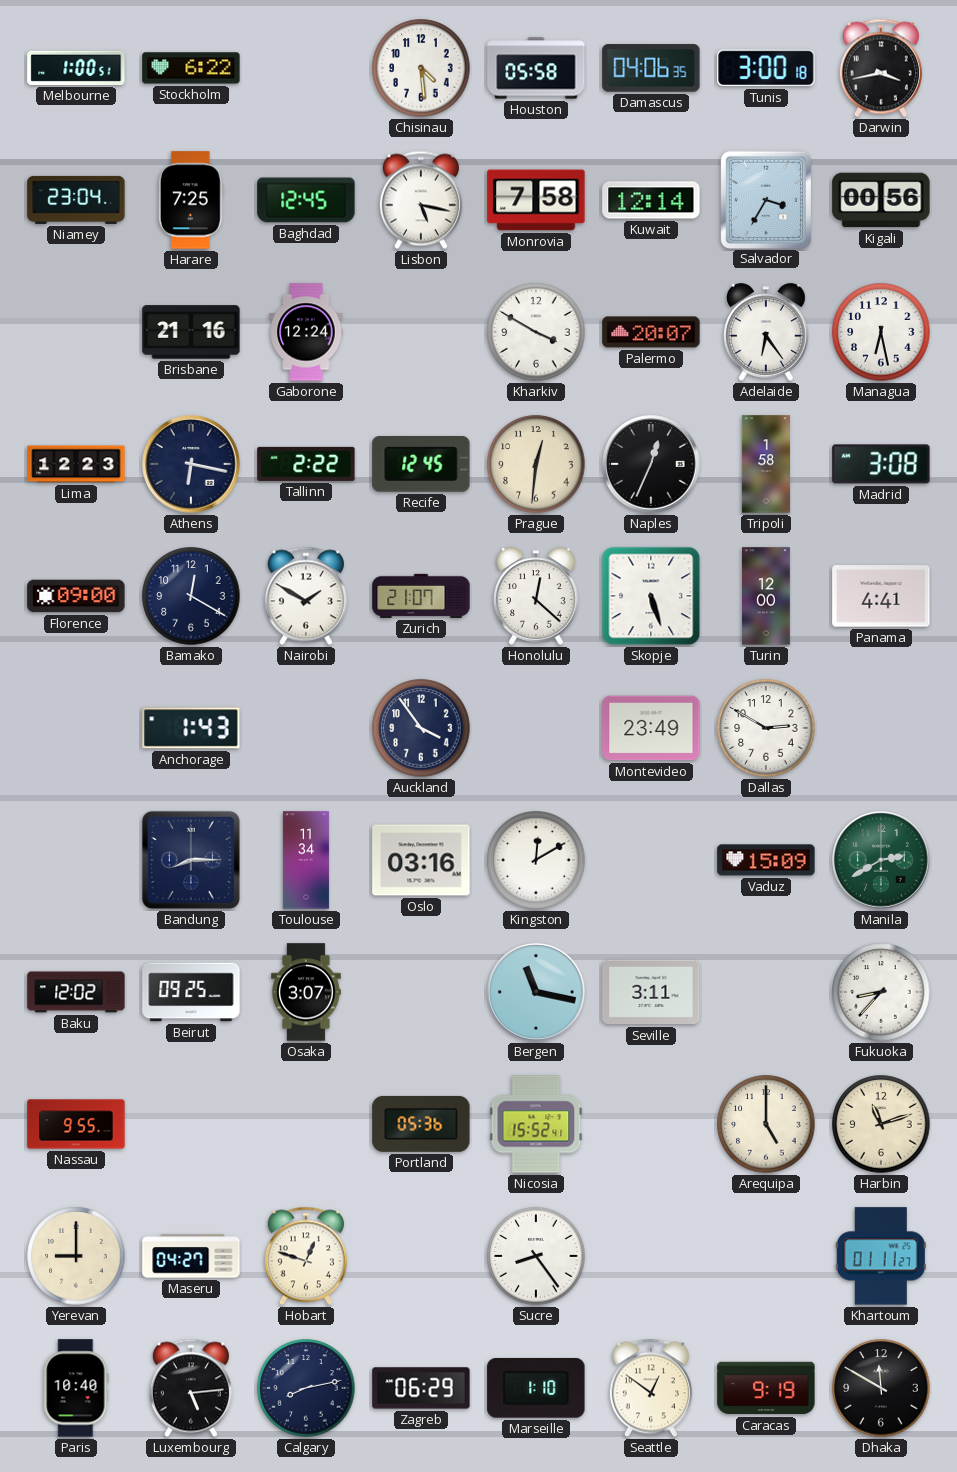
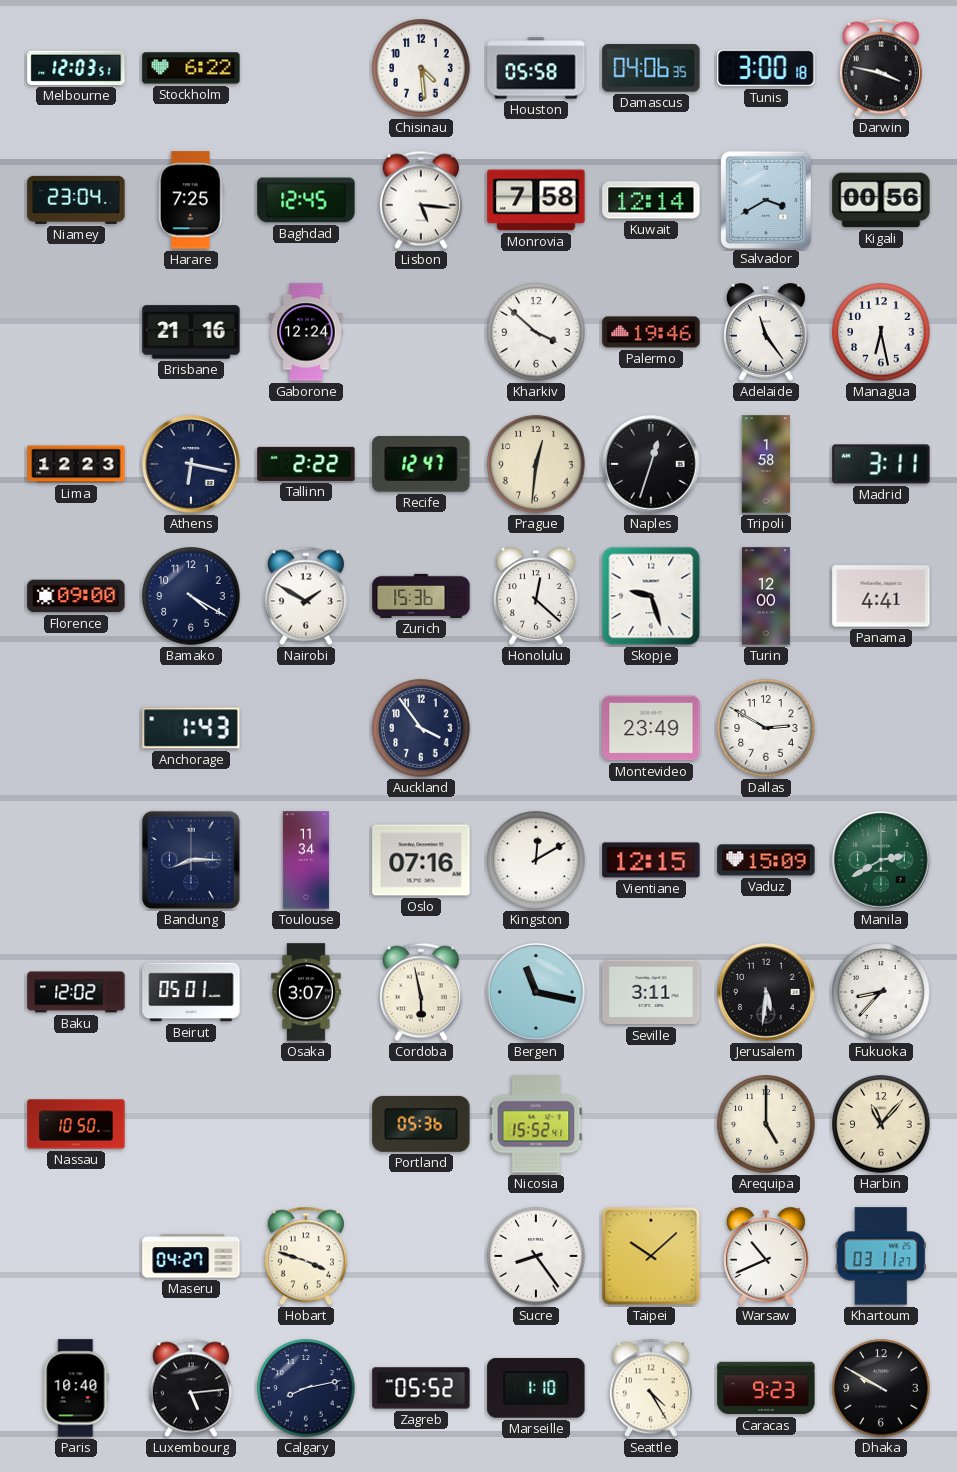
Melbourne: 1:00 -> 12:03 (76, 68)
Darwin: 3:43 -> 3:47 (881, 68)
Lisbon: 5:17 -> 5:16 (421, 200)
Salvador: 3:35 -> 3:40 (765, 199)
Kharkiv: 3:50 -> 3:52 (536, 332)
Palermo: 20:07 -> 19:46 (651, 332)
Adelaide: 6:24 -> 11:24 (767, 332)
Recife: 12:45 -> 12:47 (421, 465)
Naples: 12:34 -> 12:33 (651, 464)
Madrid: 3:08 -> 3:11 (881, 464)
Bamako: 12:20 -> 4:20 (191, 596)
Zurich: 21:07 -> 15:36 (421, 596)
Skopje: 5:27 -> 9:27 (651, 596)
Oslo: 03:16 -> 07:16 (421, 860)
Vientiane: none -> 12:15 (651, 860)
Beirut: 09:25 -> 05:01 (191, 992)
Cordoba: none -> 5:58 (421, 992)
Jerusalem: none -> 5:31 (766, 992)
Nassau: 9:55 -> 10:50 (76, 1124)
Harbin: 11:12 -> 11:07 (881, 1124)
Yerevan: 9:00 -> none (76, 1256)
Hobart: 12:48 -> 3:48 (306, 1256)
Taipei: none -> 10:08 (651, 1256)
Warsaw: none -> 10:41 (767, 1256)
Khartoum: 01:11 -> 03:11 (881, 1256)
Zagreb: 06:29 -> 05:52 (421, 1388)
Seattle: 12:51 -> 4:25 (651, 1388)
Caracas: 9:19 -> 9:23 (766, 1388)
Dhaka: 11:50 -> 9:50 (881, 1388)
